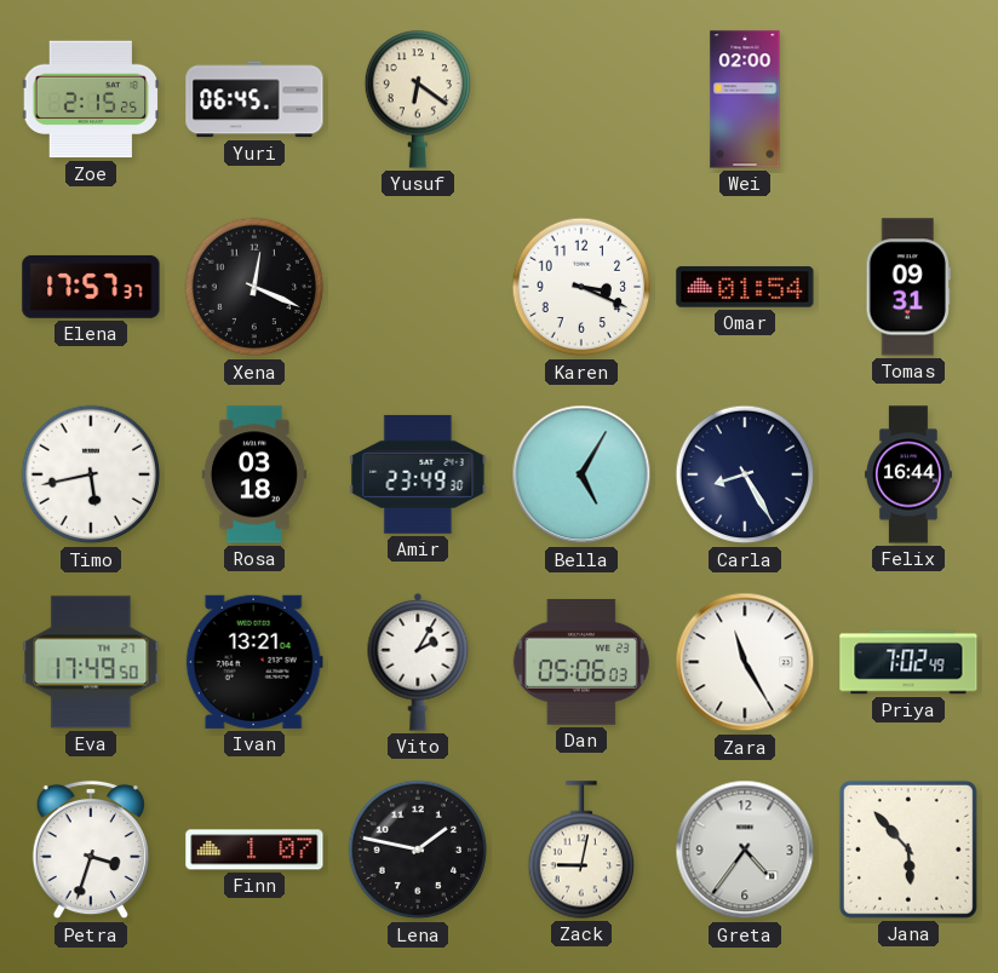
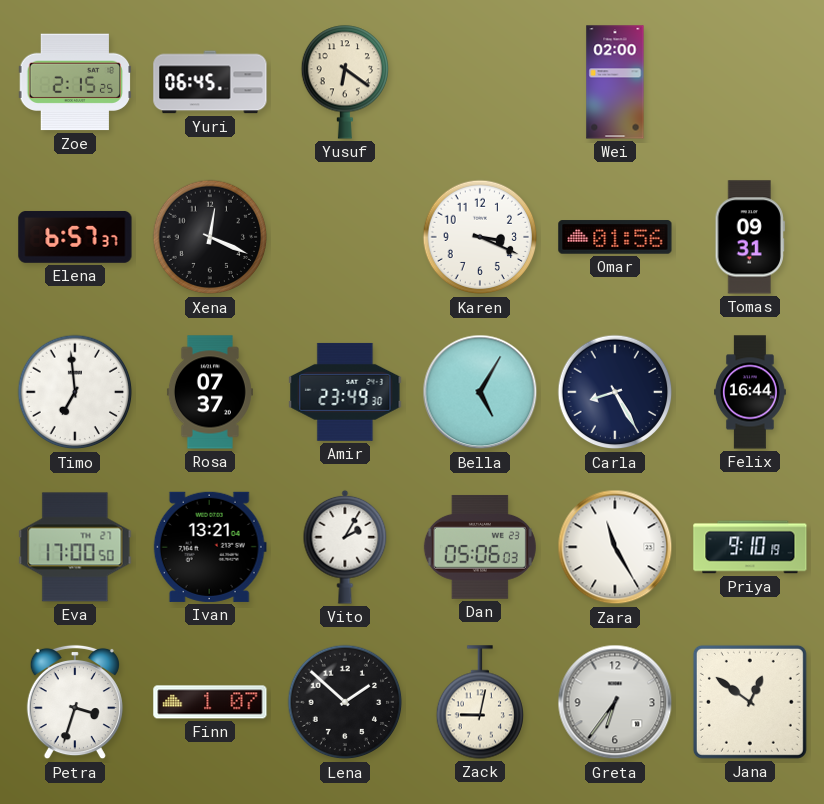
Elena: 17:57 -> 6:57 (75, 237)
Omar: 01:54 -> 01:56 (615, 237)
Timo: 5:43 -> 6:59 (75, 392)
Rosa: 03:18 -> 07:37 (210, 392)
Eva: 17:49 -> 17:00 (75, 547)
Priya: 7:02 -> 9:10 (750, 547)
Lena: 1:47 -> 1:52 (345, 702)
Greta: 4:36 -> 6:36 (615, 702)
Jana: 5:53 -> 12:51 (750, 702)
